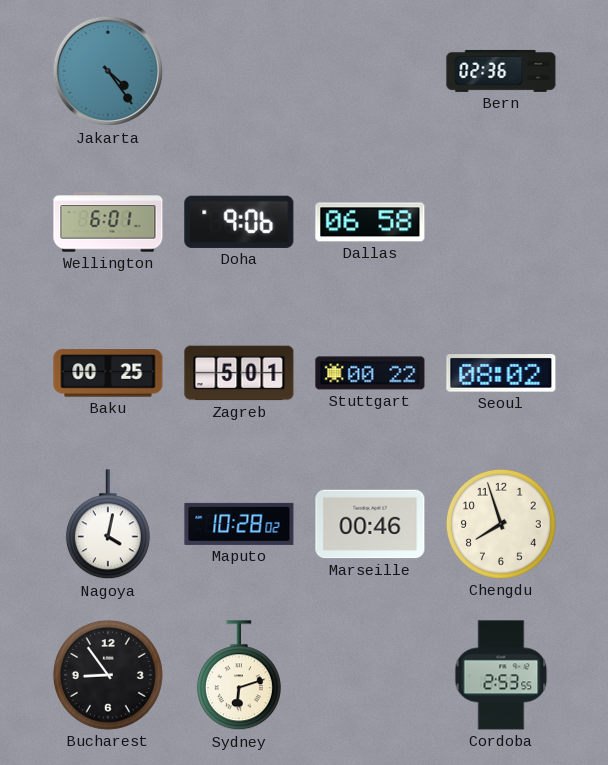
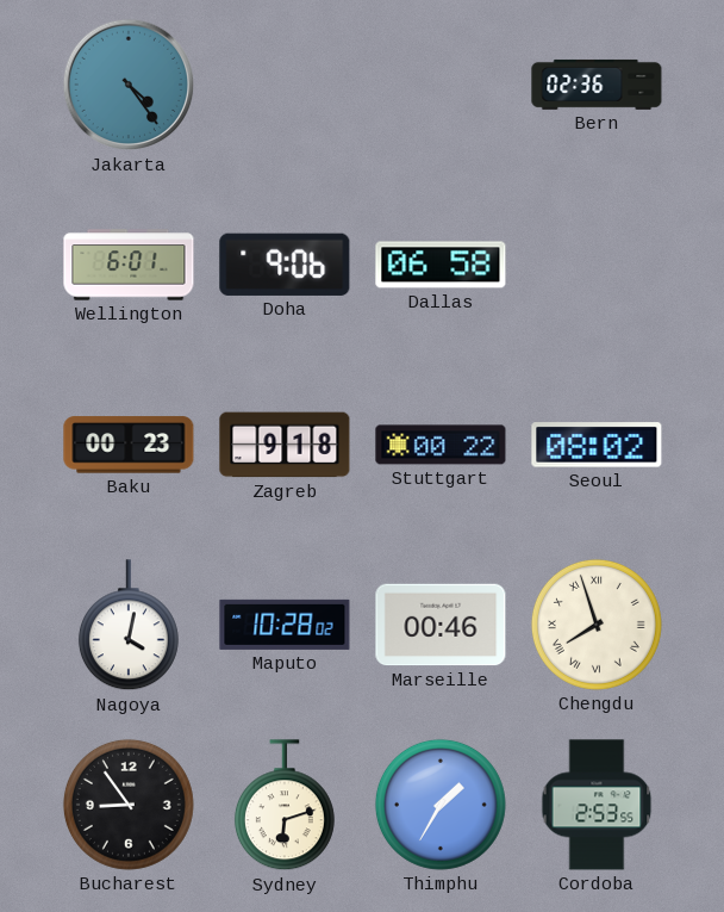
Baku: 00:25 -> 00:23 (129, 445)
Zagreb: 5:01 -> 9:18 (285, 445)
Chengdu numerals: Arabic -> Roman (597, 625)
Thimphu: none -> 1:35 (441, 805)
